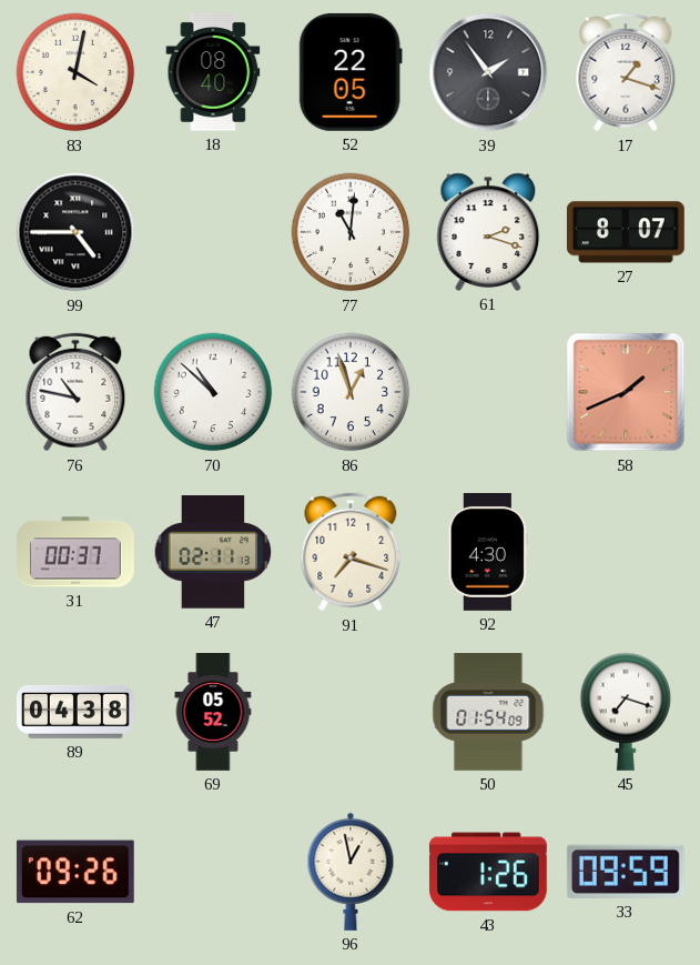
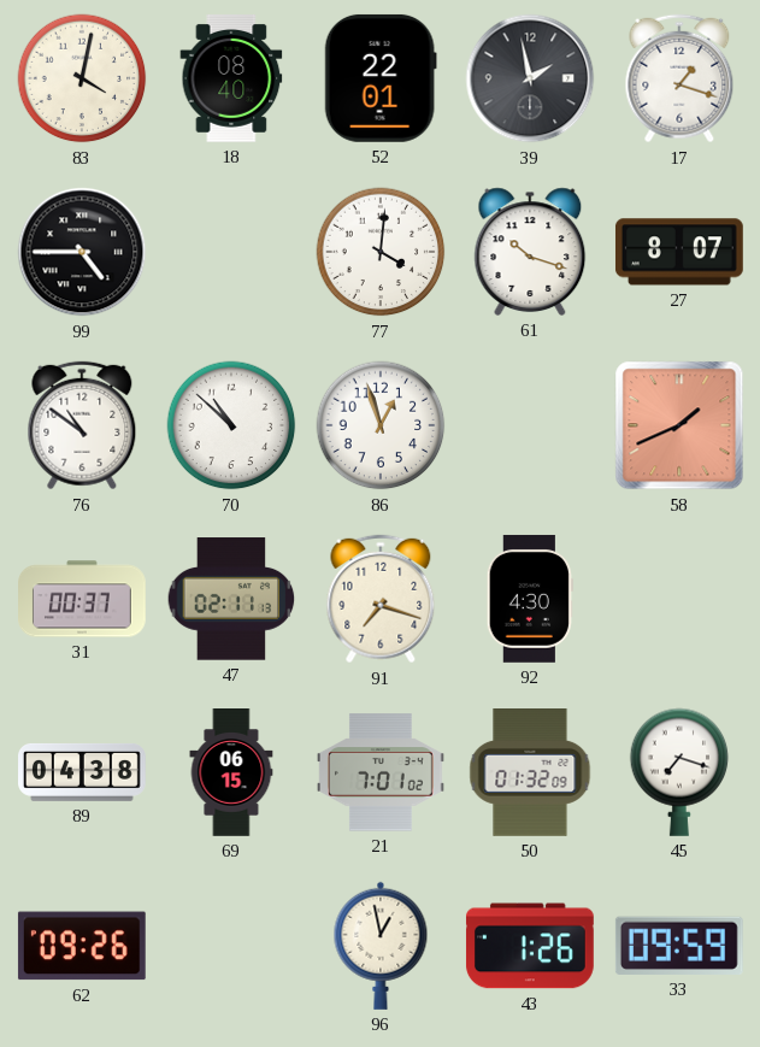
52: 22:05 -> 22:01 (381, 78)
39: 1:54 -> 1:58 (530, 78)
77: 11:01 -> 4:01 (381, 252)
61: 2:18 -> 10:18 (530, 252)
76: 10:47 -> 10:51 (82, 425)
69: 05:52 -> 06:15 (231, 774)
21: none -> 7:01 (381, 772)
50: 01:54 -> 01:32 (530, 774)
